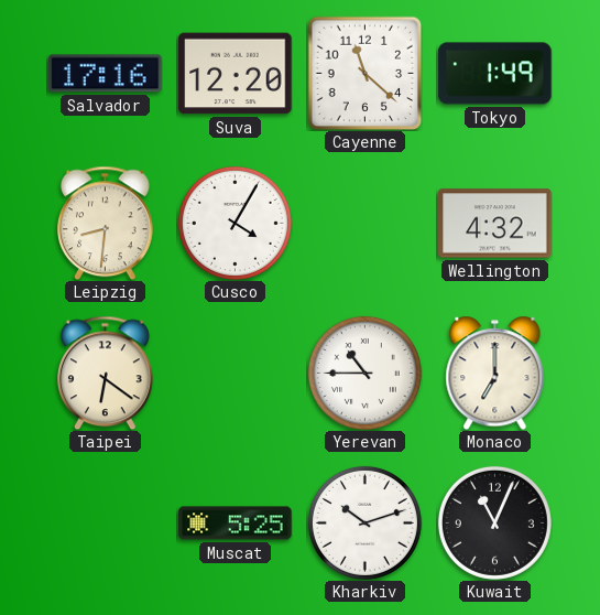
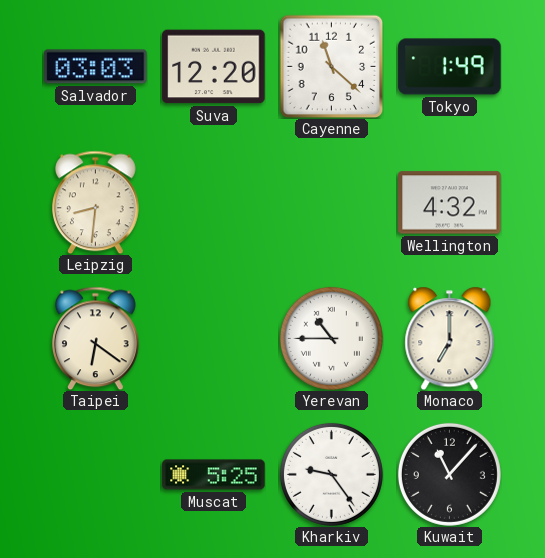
Salvador: 17:16 -> 03:03 (96, 67)
Cusco: 4:05 -> none (234, 223)
Kharkiv: 10:12 -> 9:24 (331, 474)
Kuwait: 11:04 -> 11:07 (449, 474)
